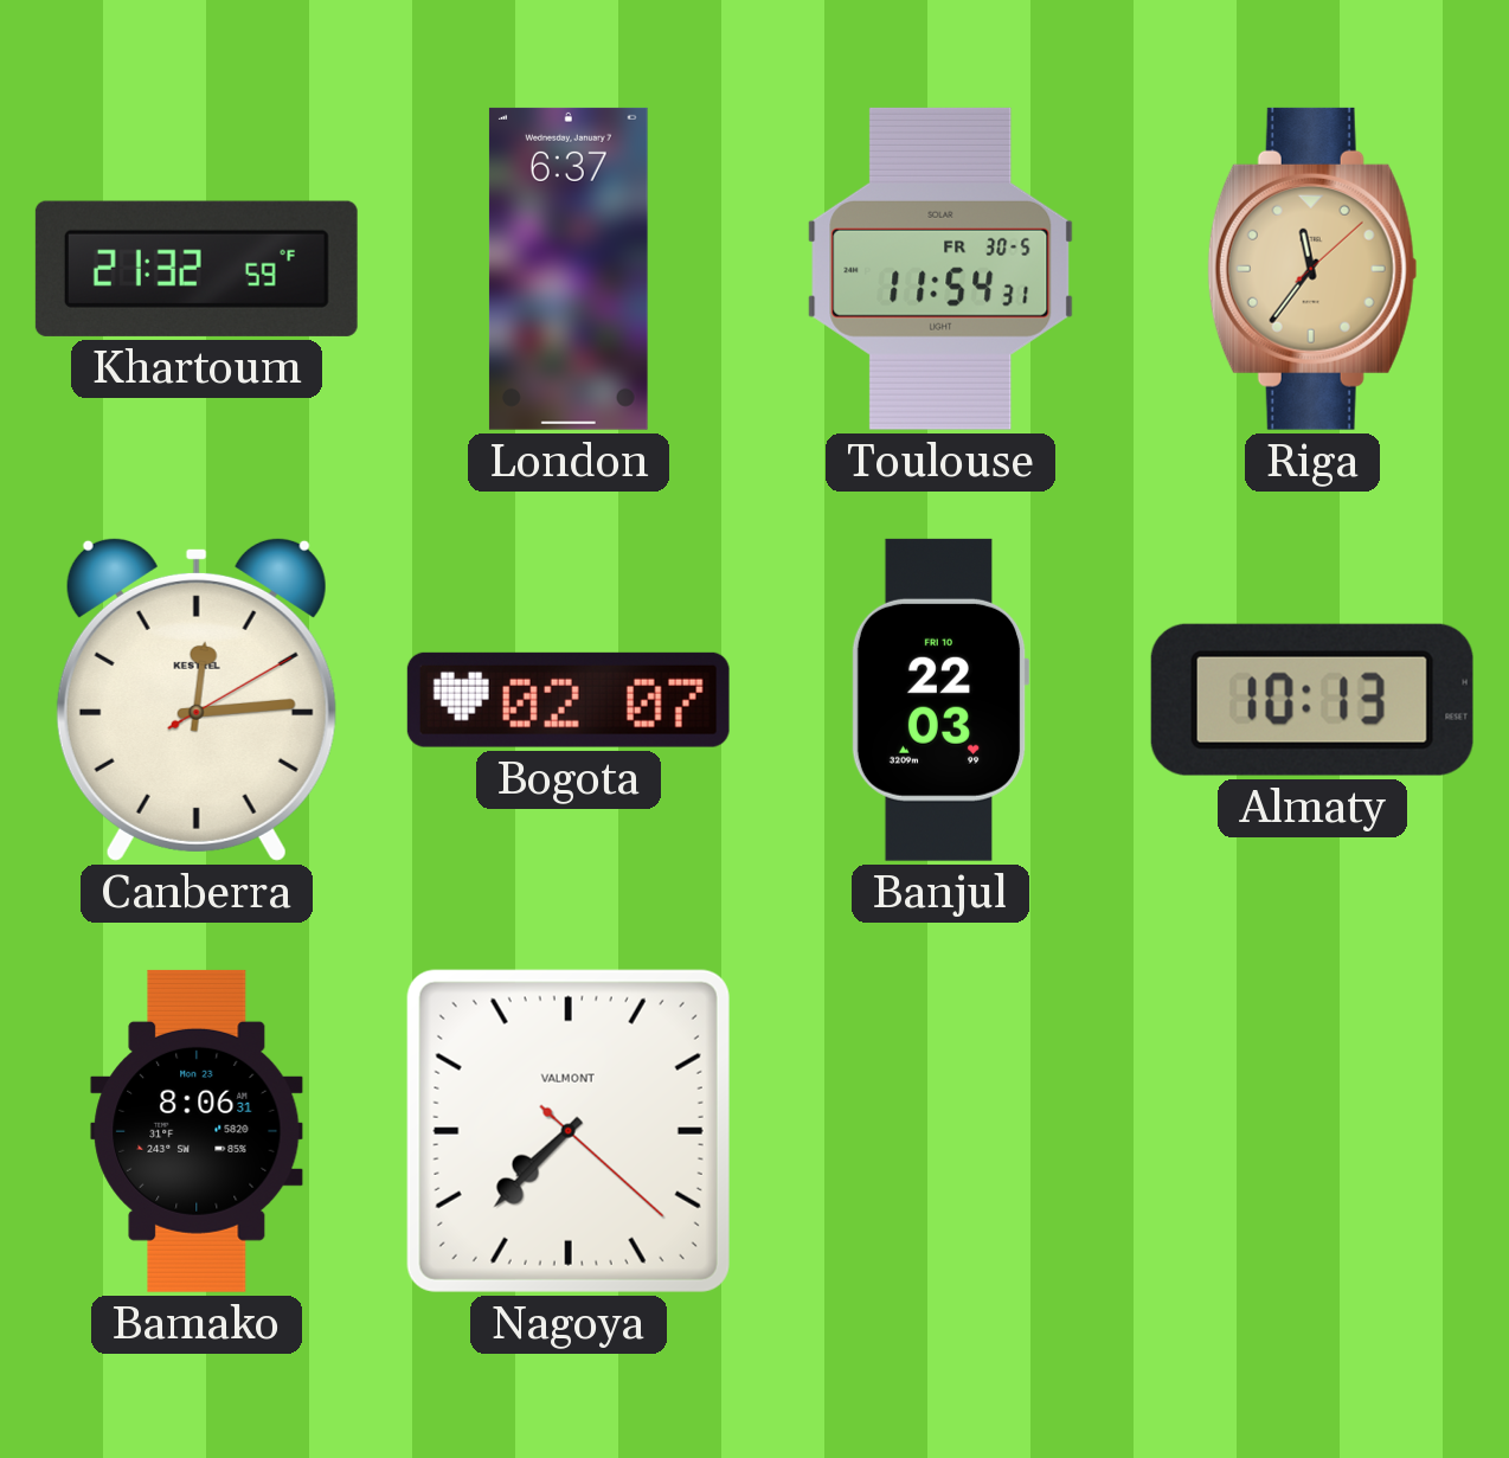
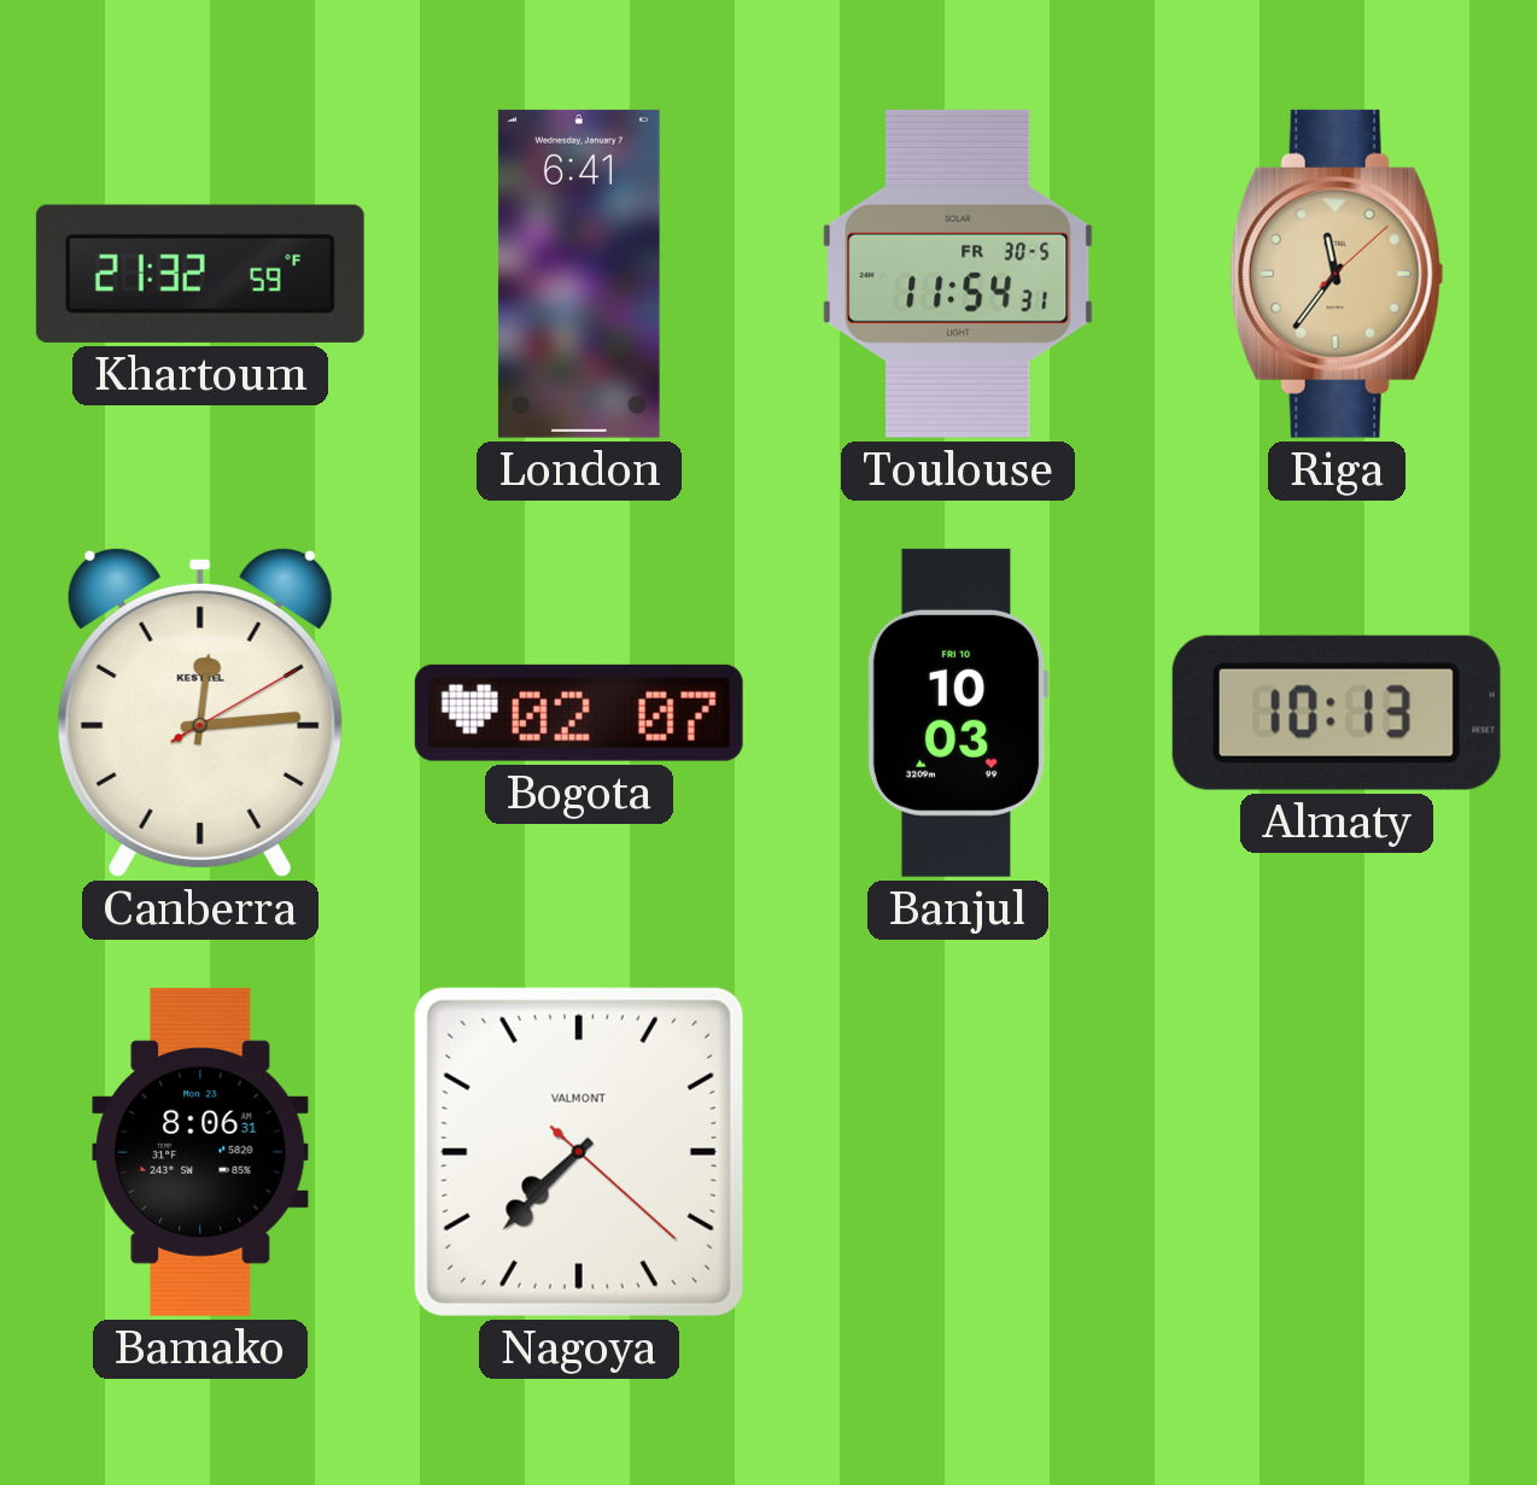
London: 6:37 -> 6:41 (579, 274)
Banjul: 22:03 -> 10:03 (958, 713)
